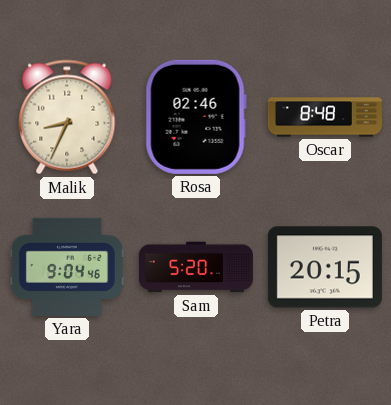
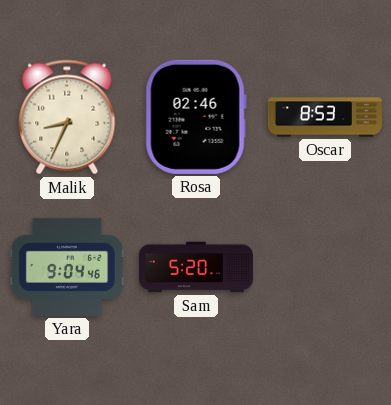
Oscar: 8:48 -> 8:53 (325, 117)
Petra: 20:15 -> none (325, 267)
